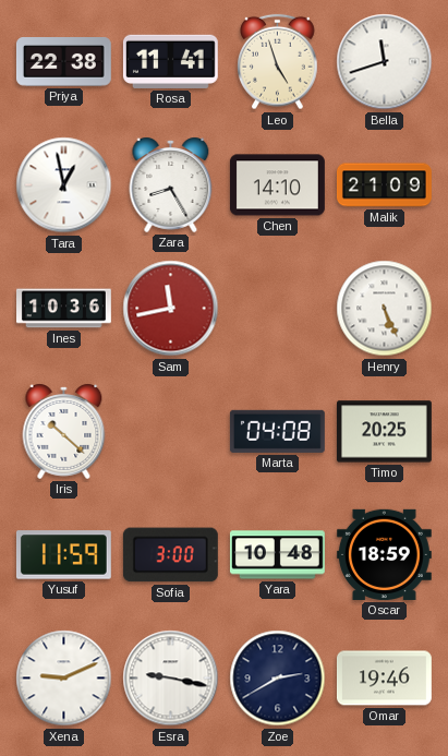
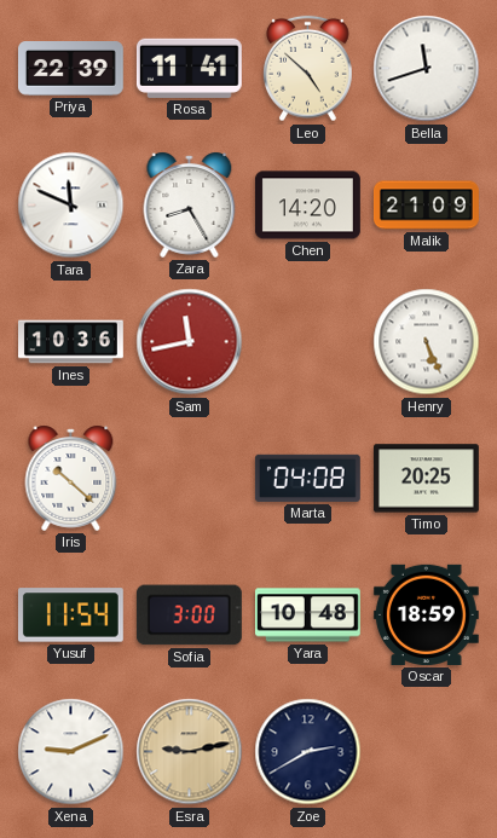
Priya: 22:38 -> 22:39 (70, 69)
Leo: 4:57 -> 4:52 (308, 69)
Tara: 12:58 -> 11:49 (71, 206)
Chen: 14:10 -> 14:20 (307, 206)
Yusuf: 11:59 -> 11:54 (70, 616)
Esra: 9:17 -> 9:13 (190, 752)
Esra dial: white -> champagne (190, 752)
Omar: 19:46 -> none (384, 679)
